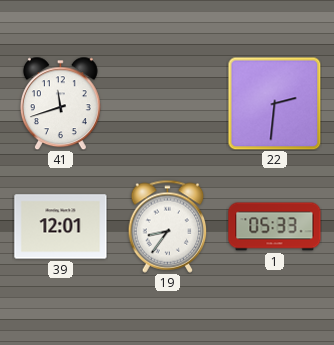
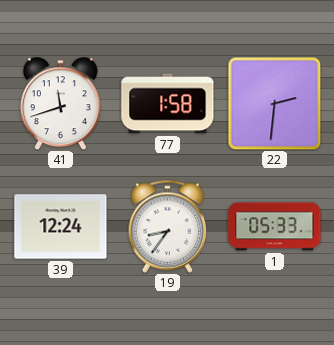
77: none -> 1:58 (168, 104)
39: 12:01 -> 12:24 (61, 227)
